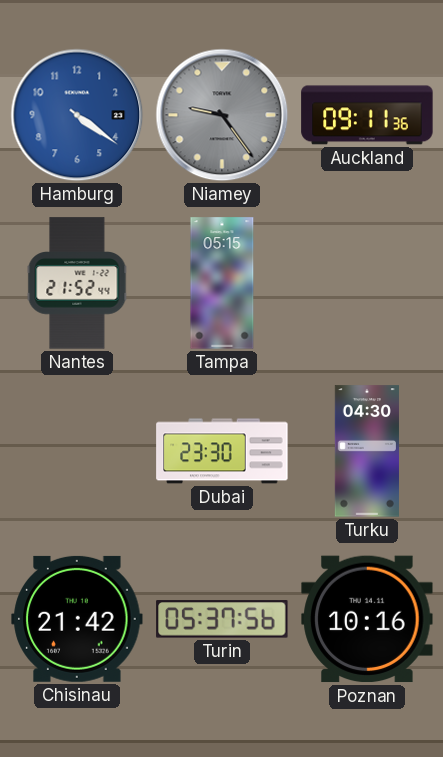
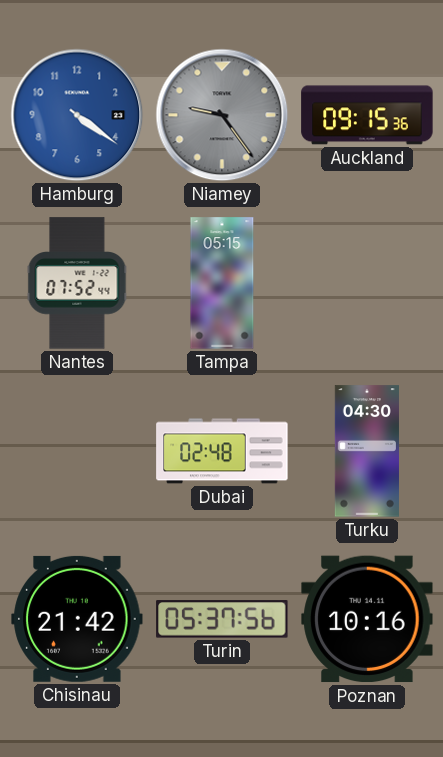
Auckland: 09:11 -> 09:15 (367, 115)
Nantes: 21:52 -> 07:52 (77, 283)
Dubai: 23:30 -> 02:48 (222, 451)
